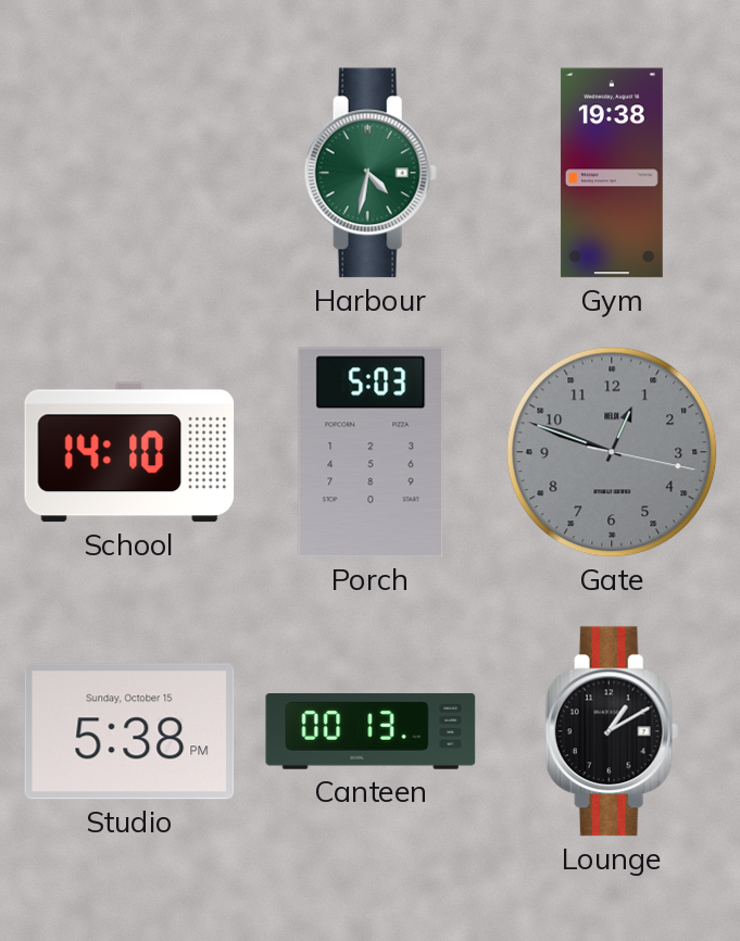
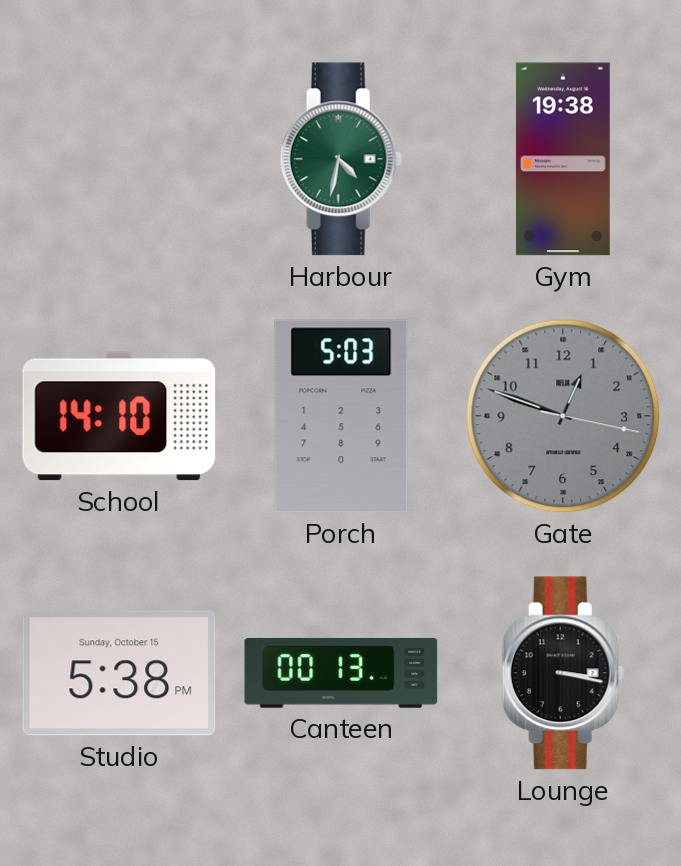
Lounge: 1:10 -> 3:17 (563, 673)
